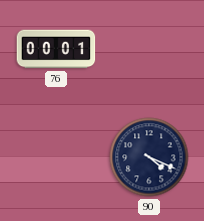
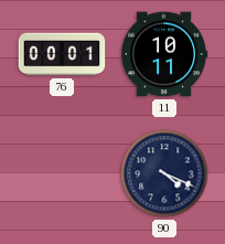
11: none -> 10:11 (164, 54)
